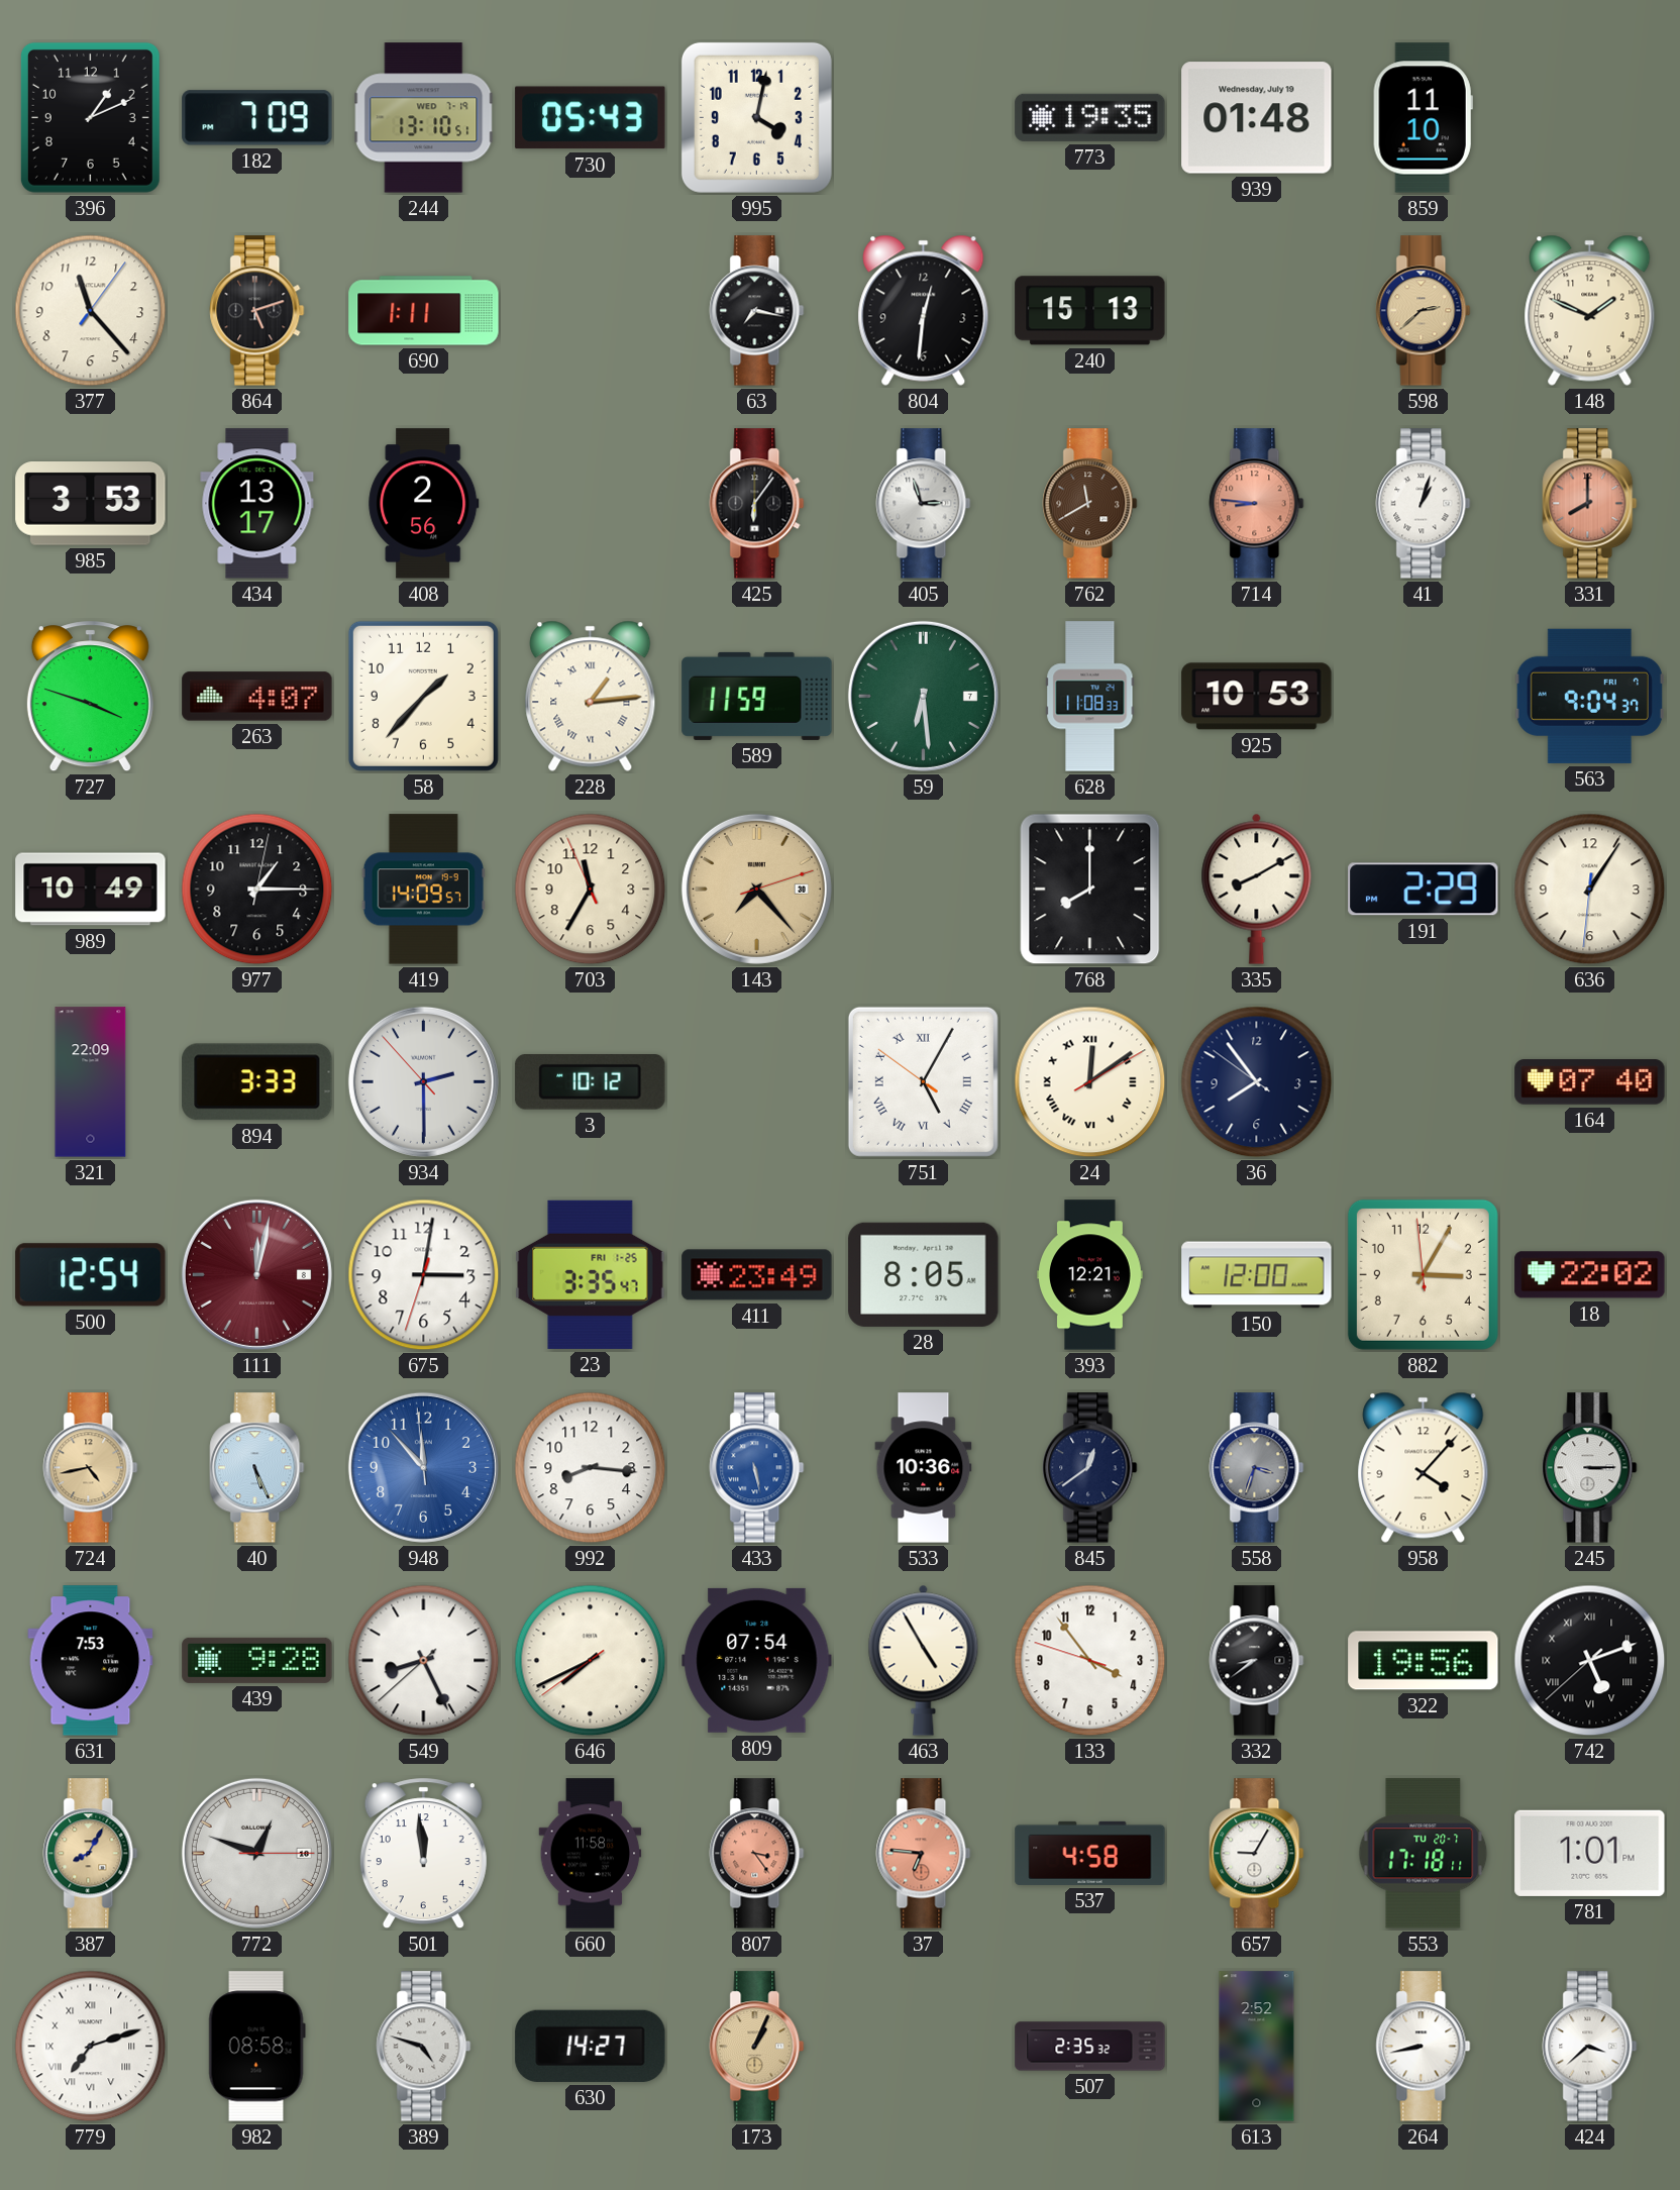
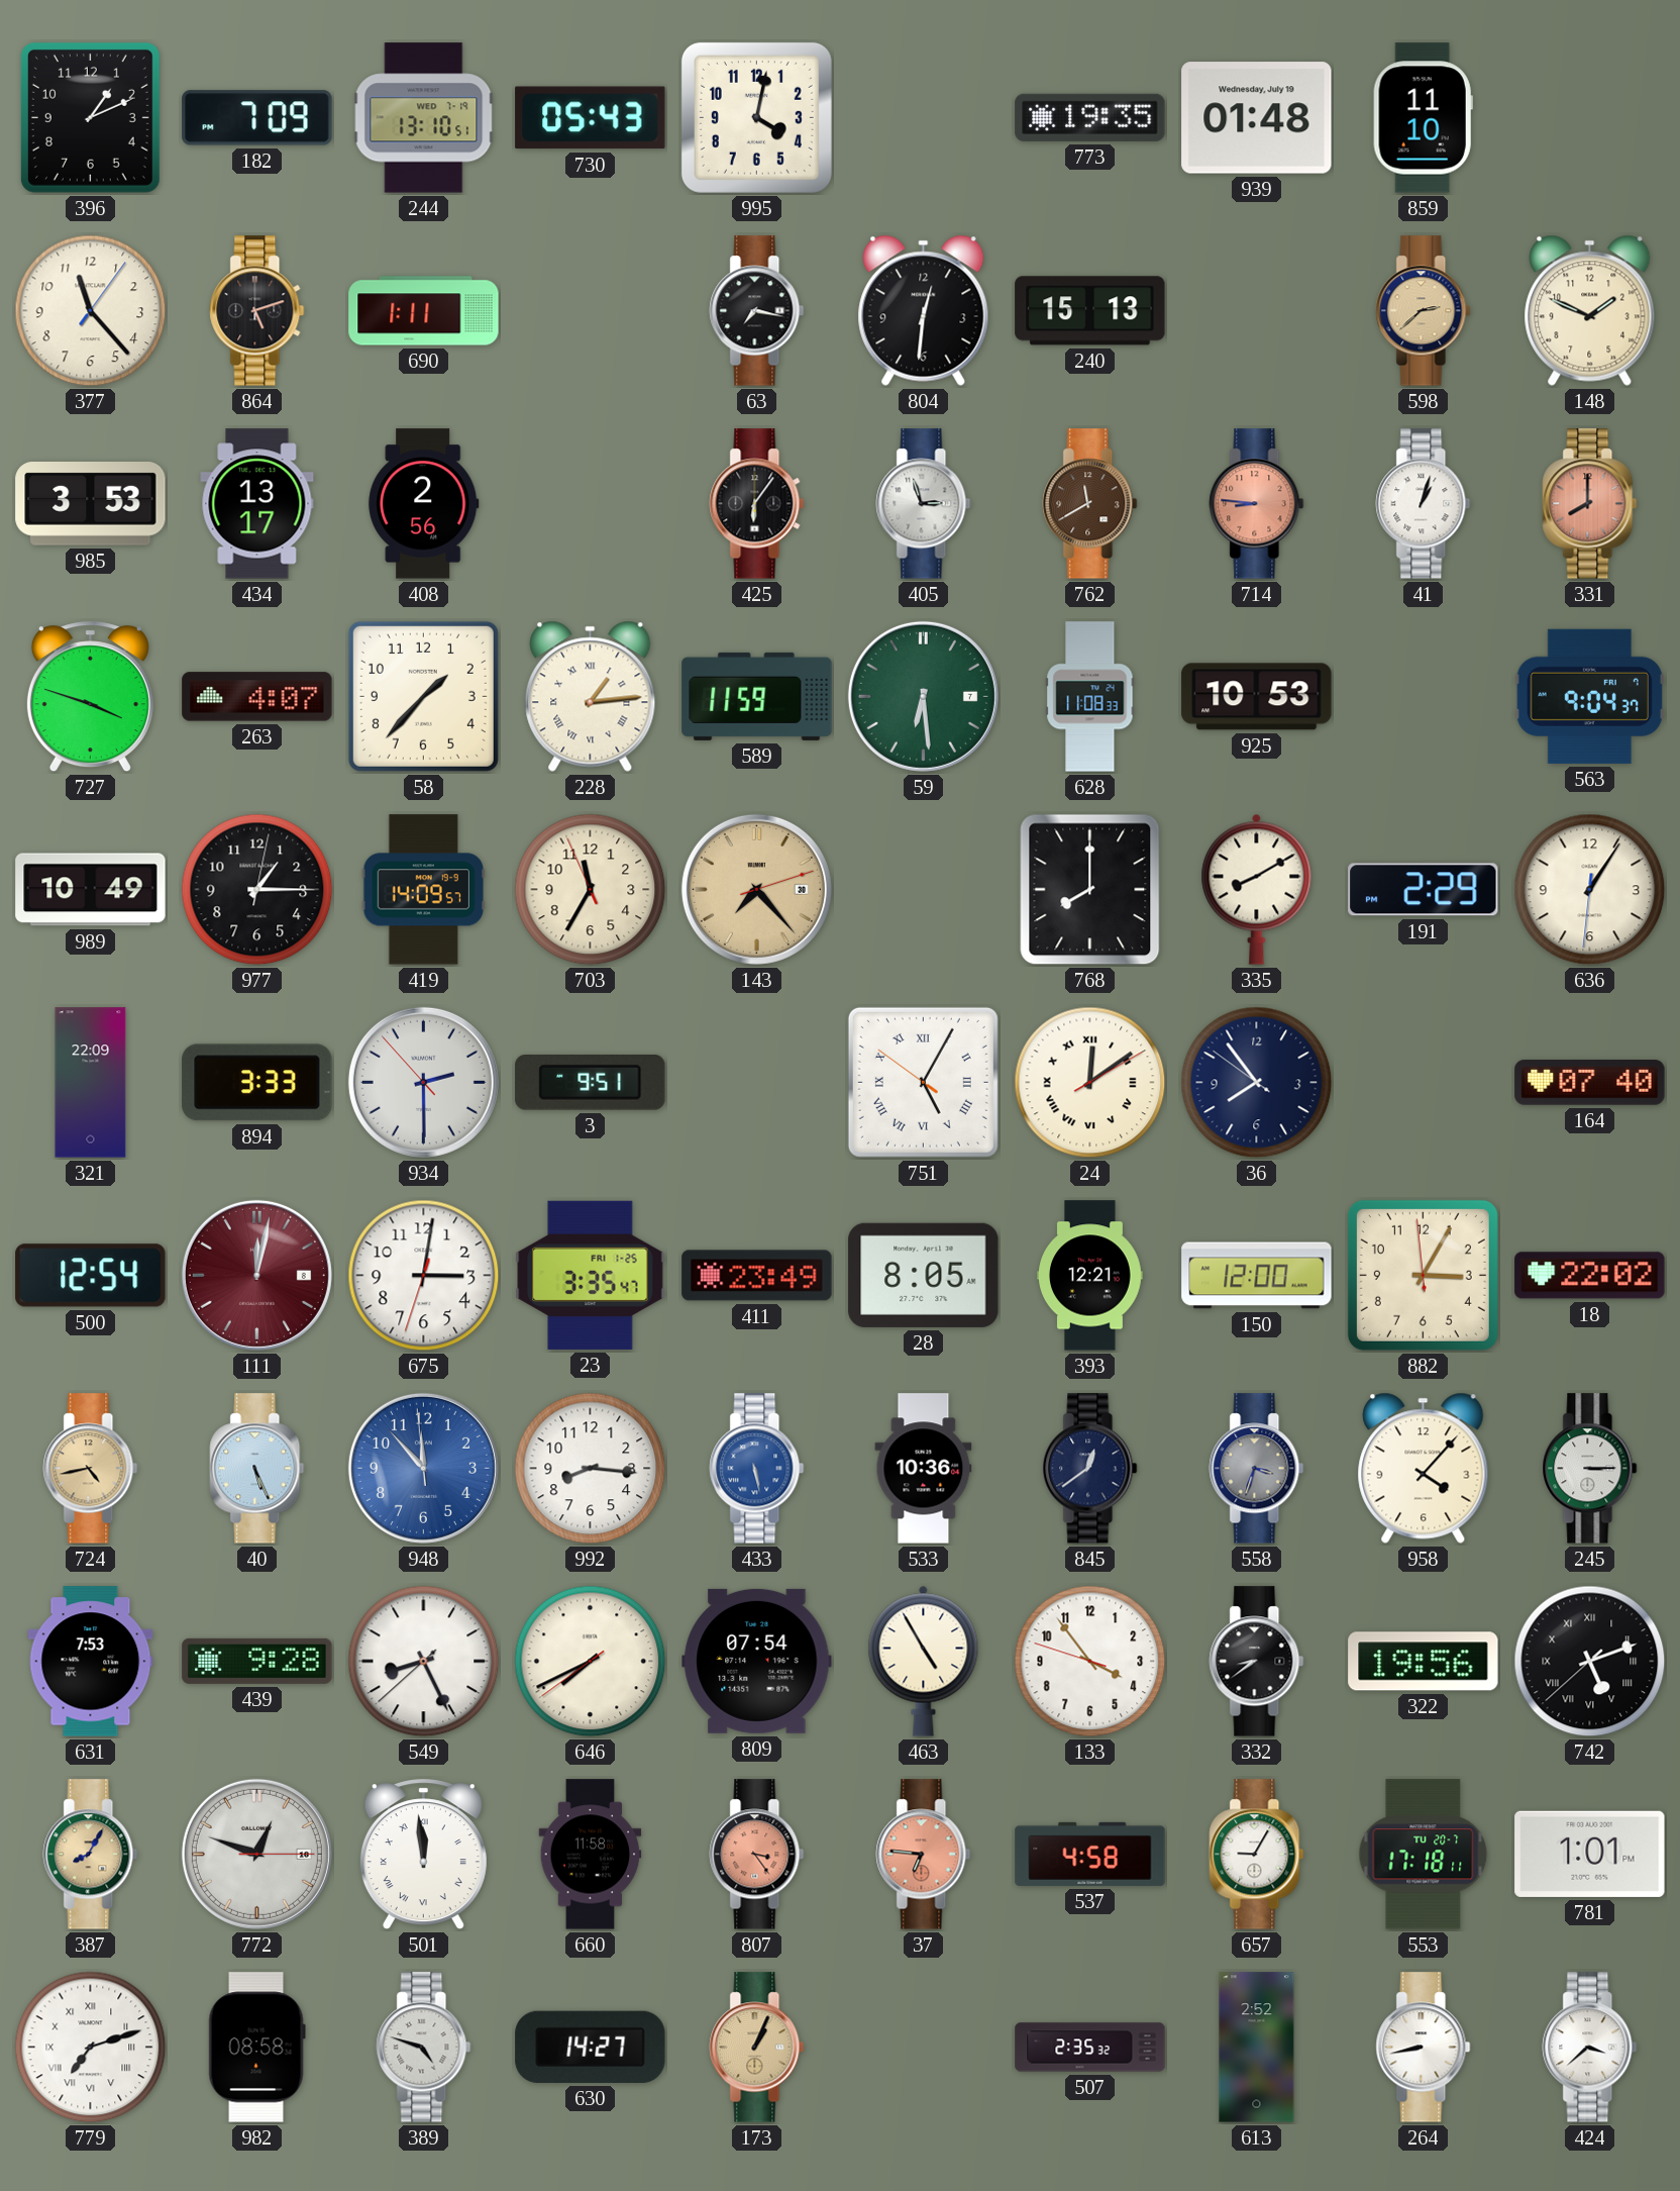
3: 10:12 -> 9:51 (591, 1083)
501 numerals: Arabic -> Roman (423, 1855)
